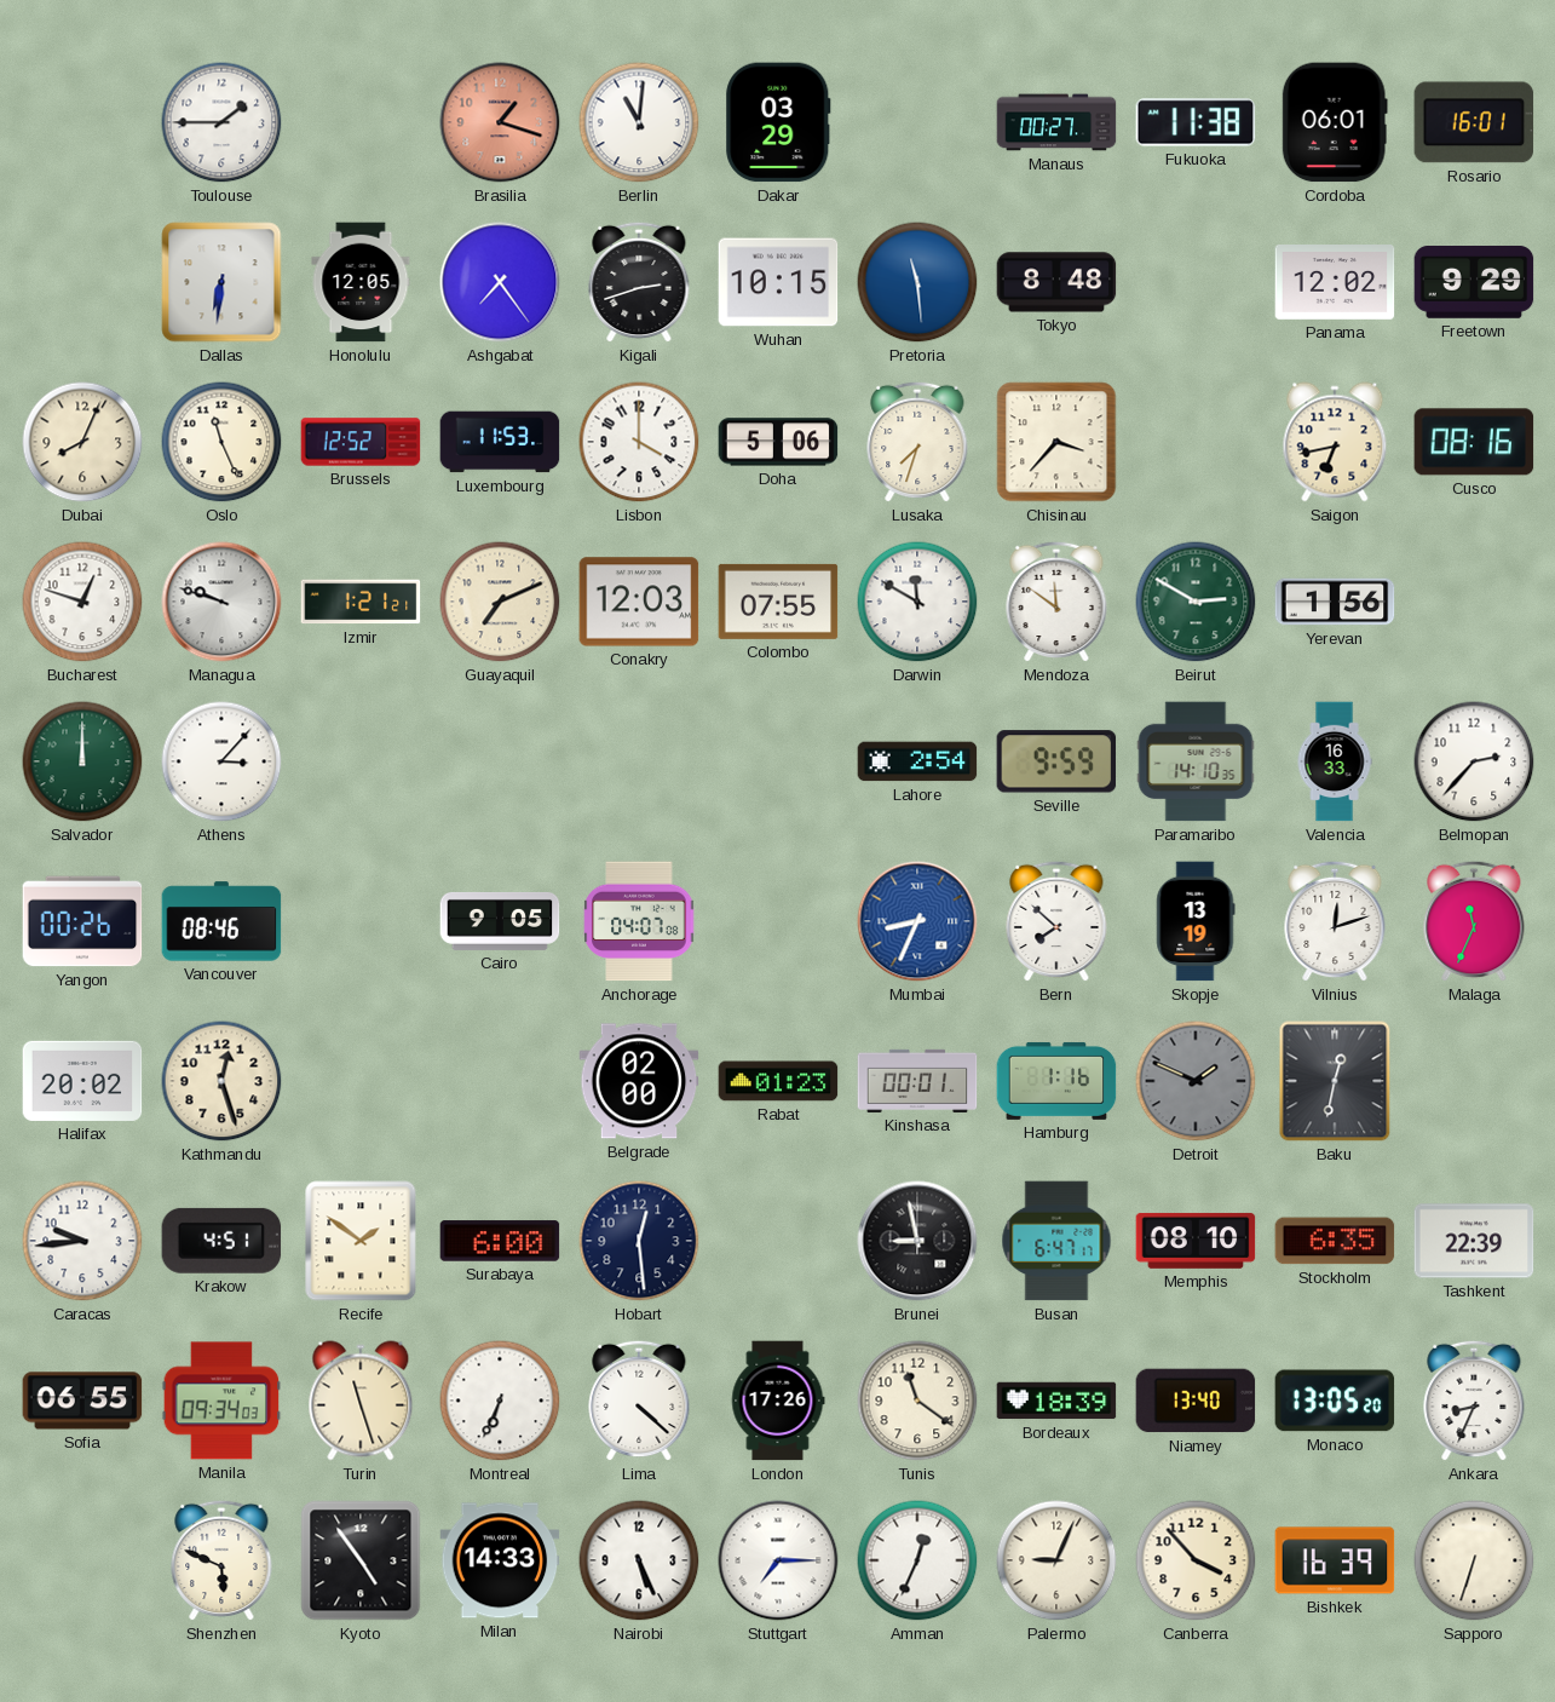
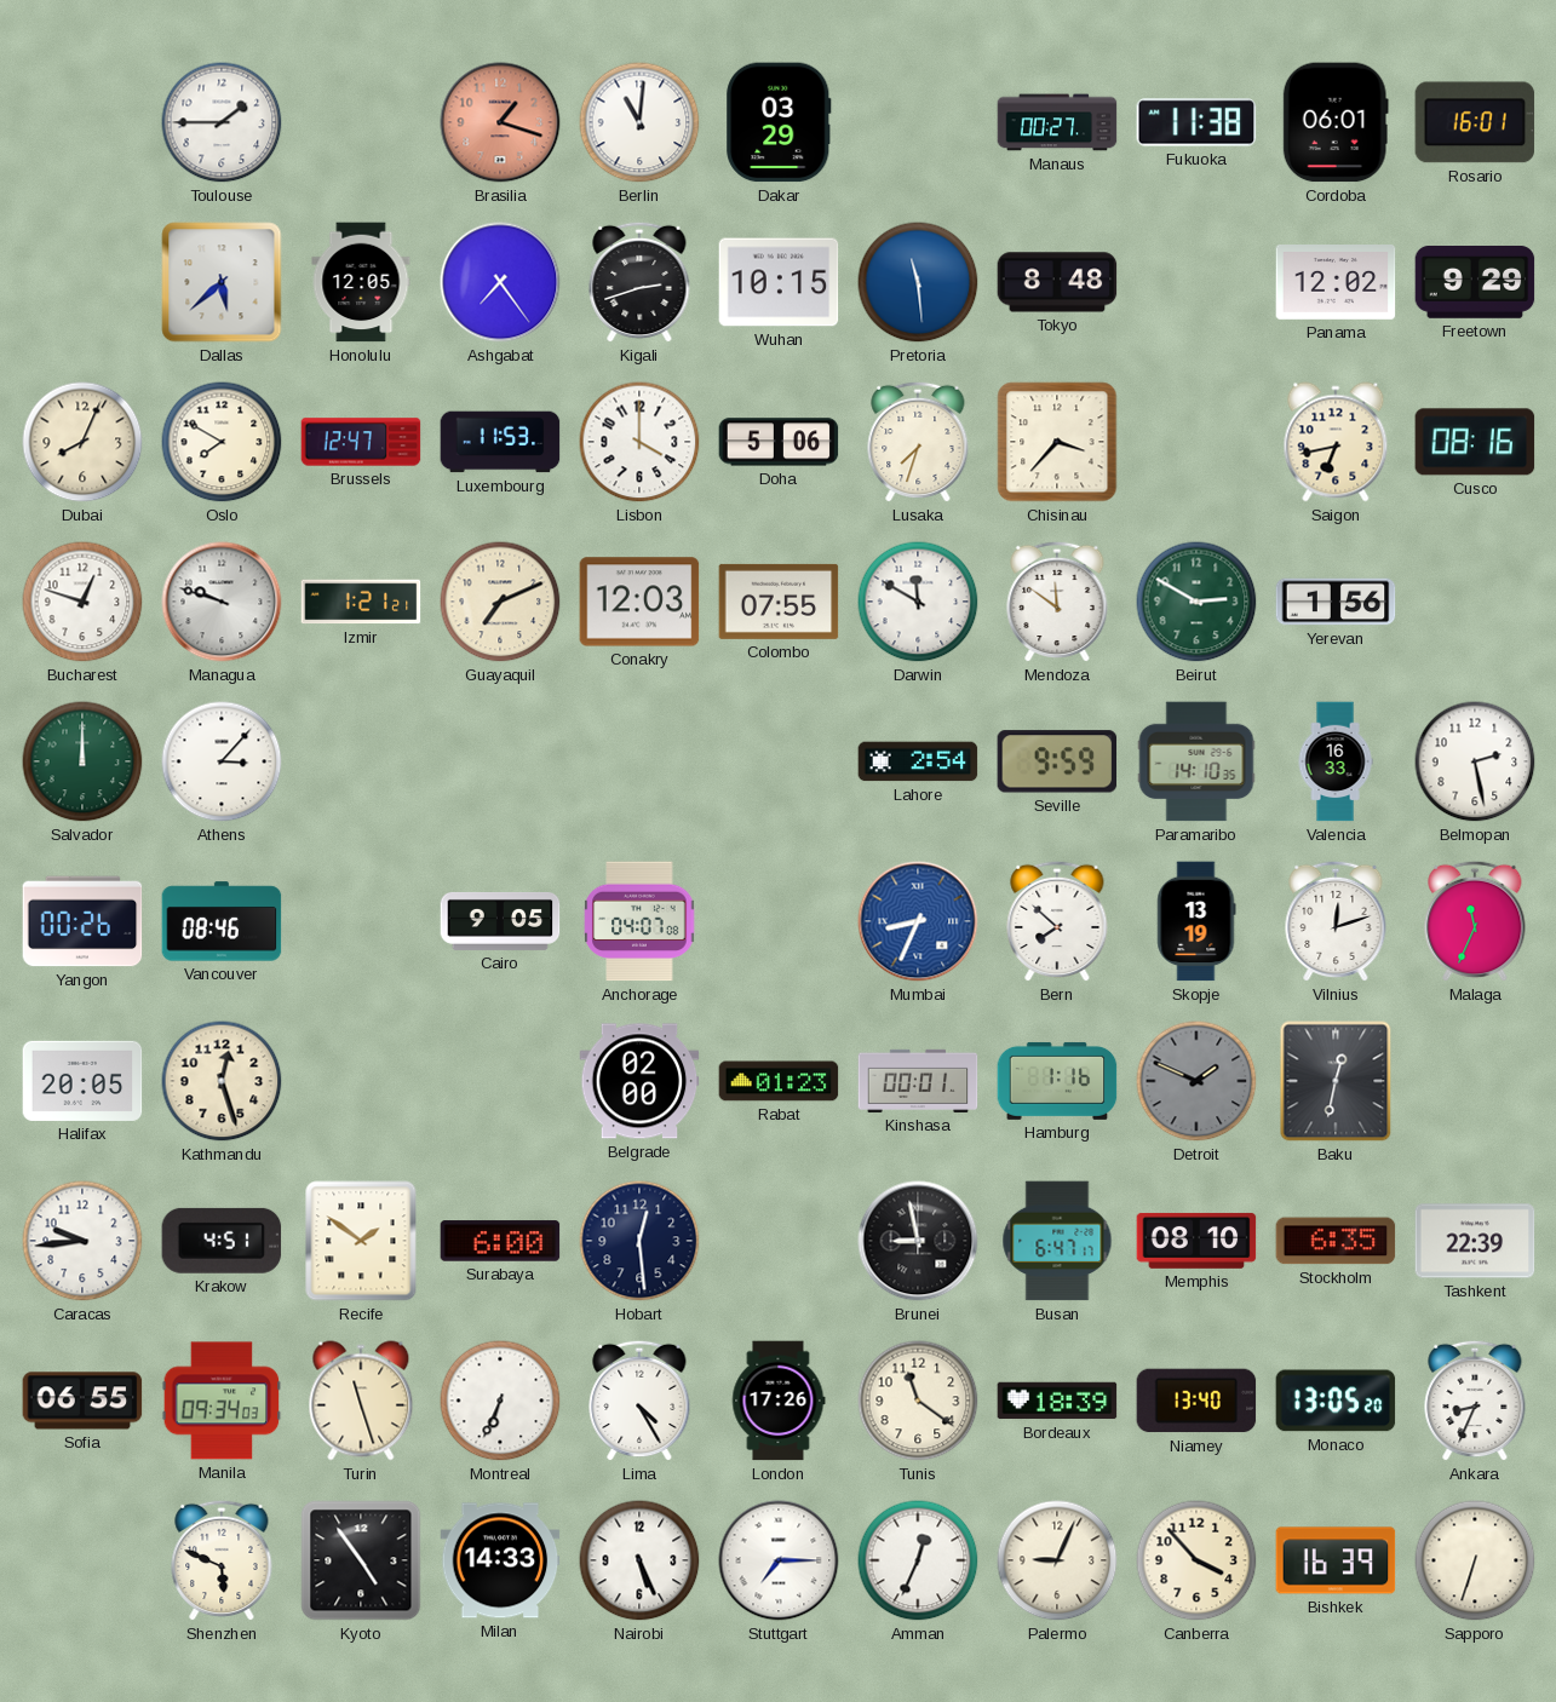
Dallas: 6:31 -> 5:38 (222, 282)
Oslo: 11:26 -> 7:50 (222, 442)
Brussels: 12:52 -> 12:47 (361, 442)
Belmopan: 2:37 -> 2:28 (1475, 761)
Halifax: 20:02 -> 20:05 (82, 1081)
Lima: 4:22 -> 4:25 (639, 1401)
